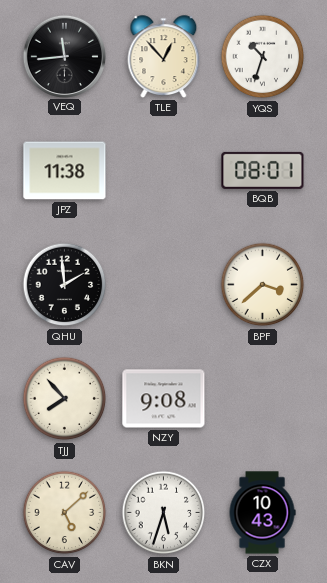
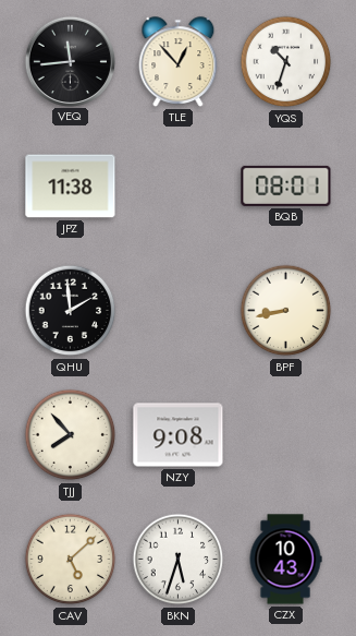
BPF: 3:38 -> 8:43 (286, 311)
